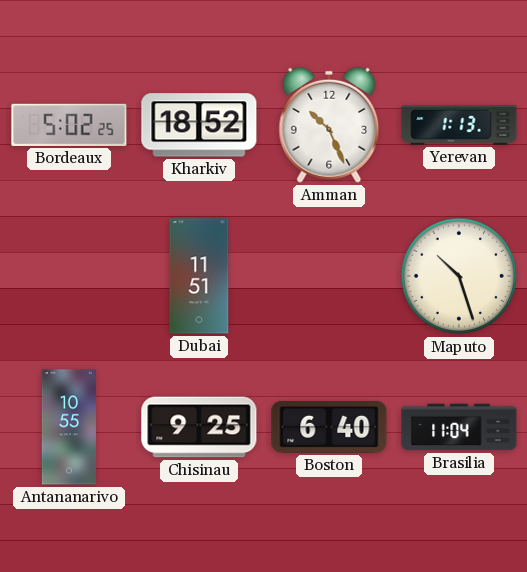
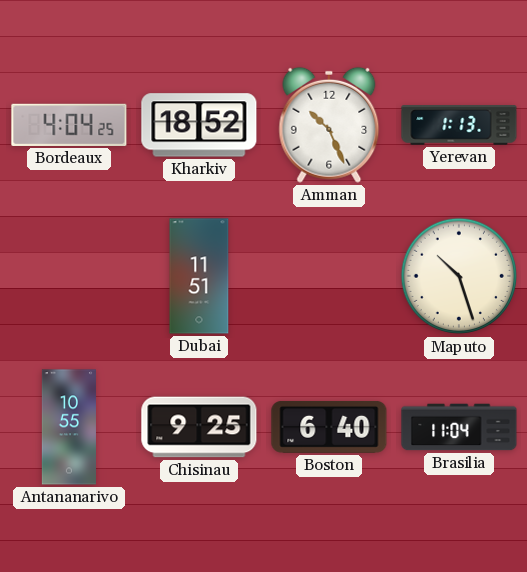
Bordeaux: 5:02 -> 4:04 (69, 125)
